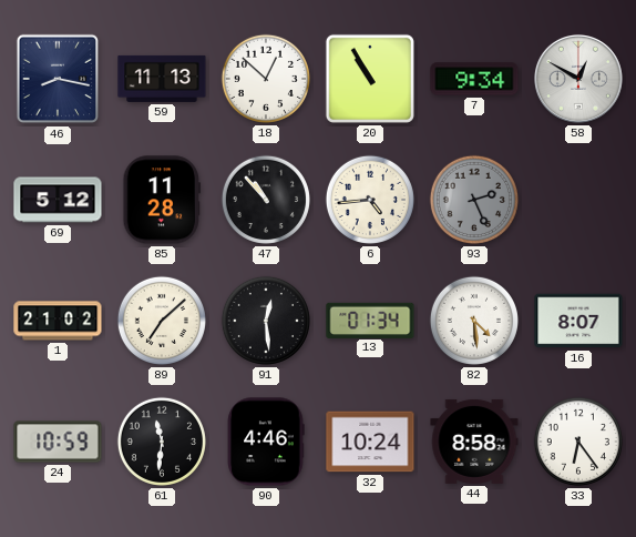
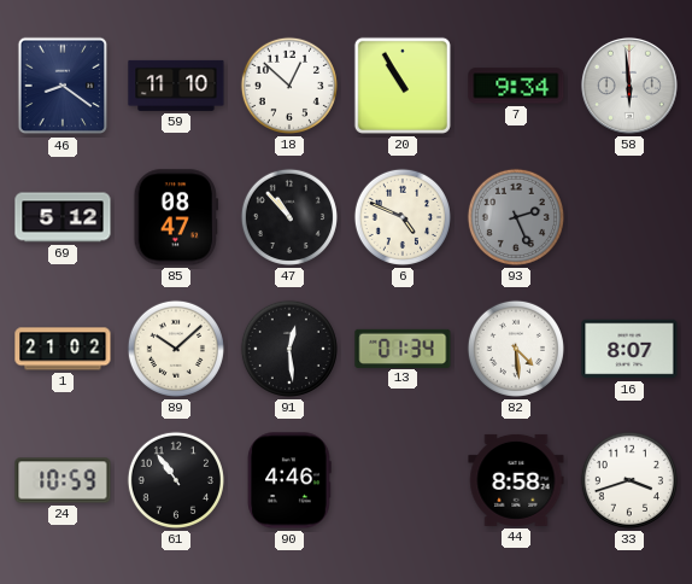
46: 8:17 -> 8:21 (63, 86)
59: 11:13 -> 11:10 (176, 86)
58: 12:50 -> 5:59 (629, 86)
85: 11:28 -> 08:47 (175, 217)
6: 4:44 -> 4:49 (403, 217)
89: 7:08 -> 10:08 (176, 349)
61: 11:31 -> 10:54 (176, 480)
32: 10:24 -> none (370, 442)
33: 6:24 -> 3:42 (629, 480)
